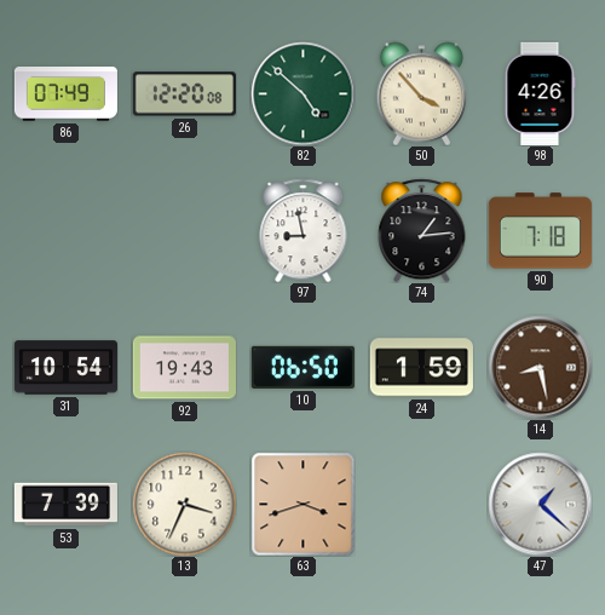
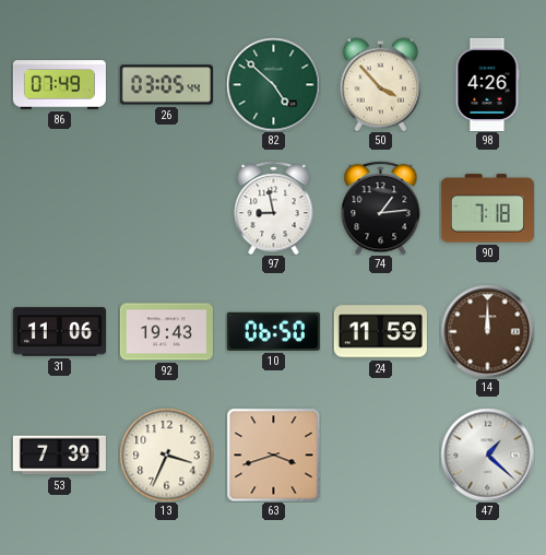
26: 12:20 -> 03:05 (166, 85)
31: 10:54 -> 11:06 (59, 332)
24: 1:59 -> 11:59 (380, 332)
14: 8:28 -> 12:00 (487, 331)
